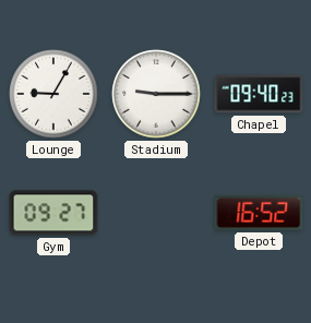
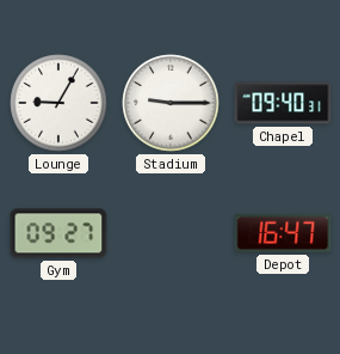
Chapel: 09:40:23 -> 09:40:31 (283, 103)
Depot: 16:52 -> 16:47 (283, 233)
